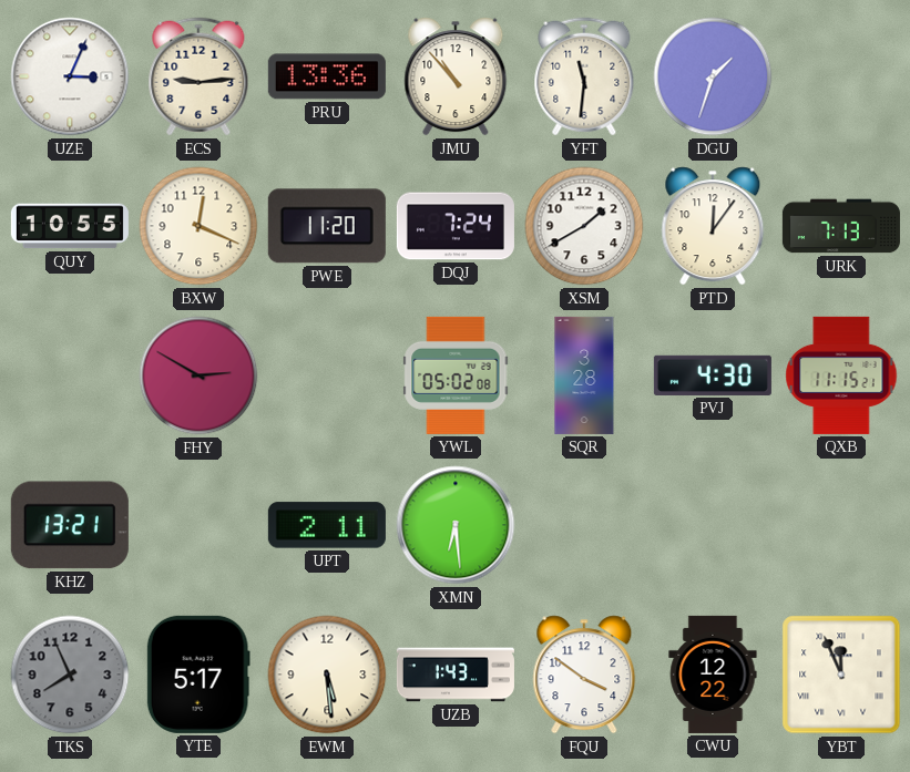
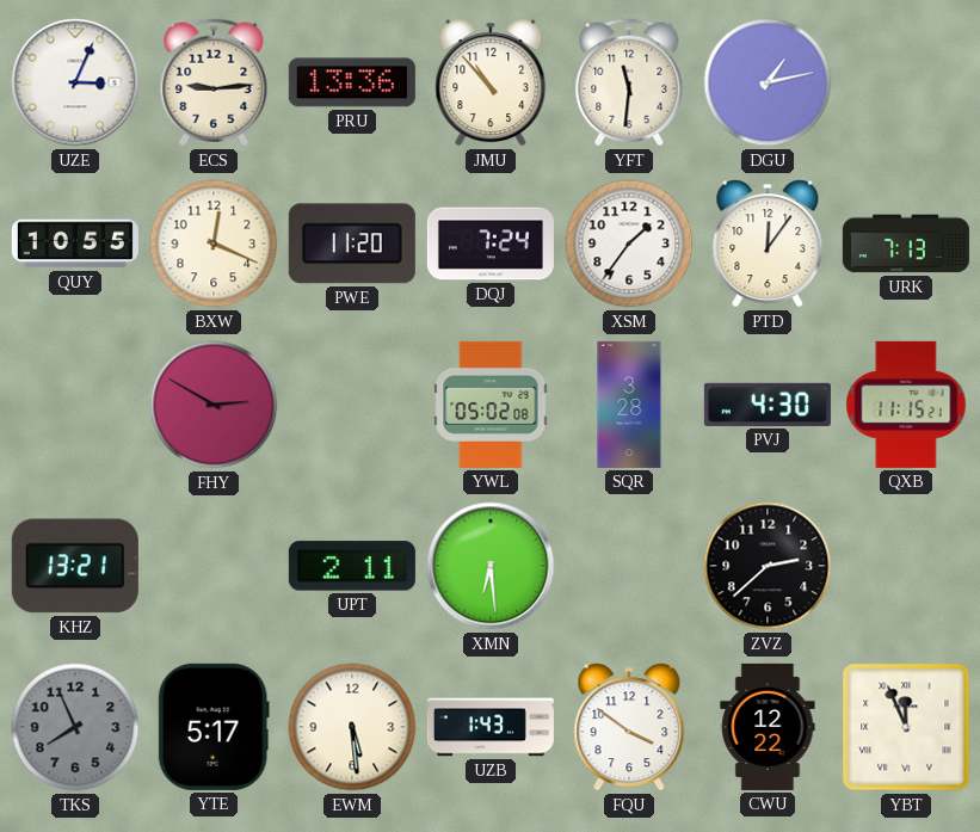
DGU: 1:33 -> 1:13 (768, 82)
XSM: 1:40 -> 1:36 (629, 244)
ZVZ: none -> 2:38 (768, 566)
